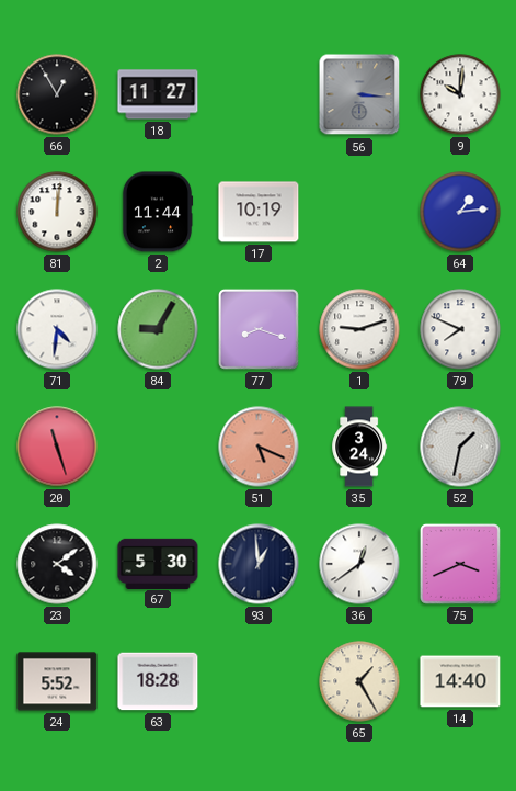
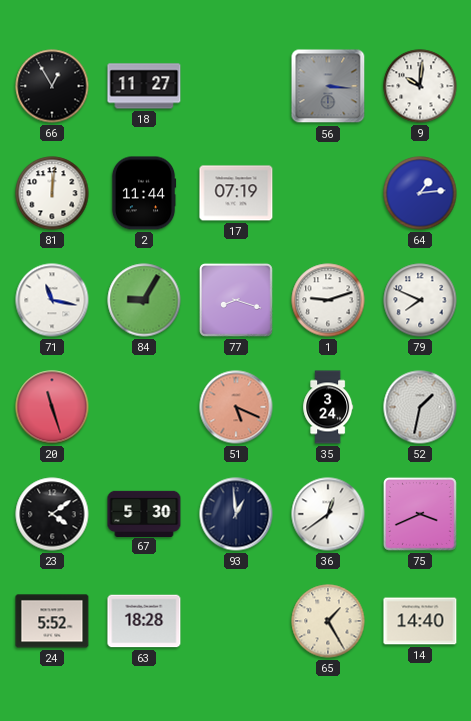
17: 10:19 -> 07:19 (236, 193)
71: 4:31 -> 11:17 (52, 300)
